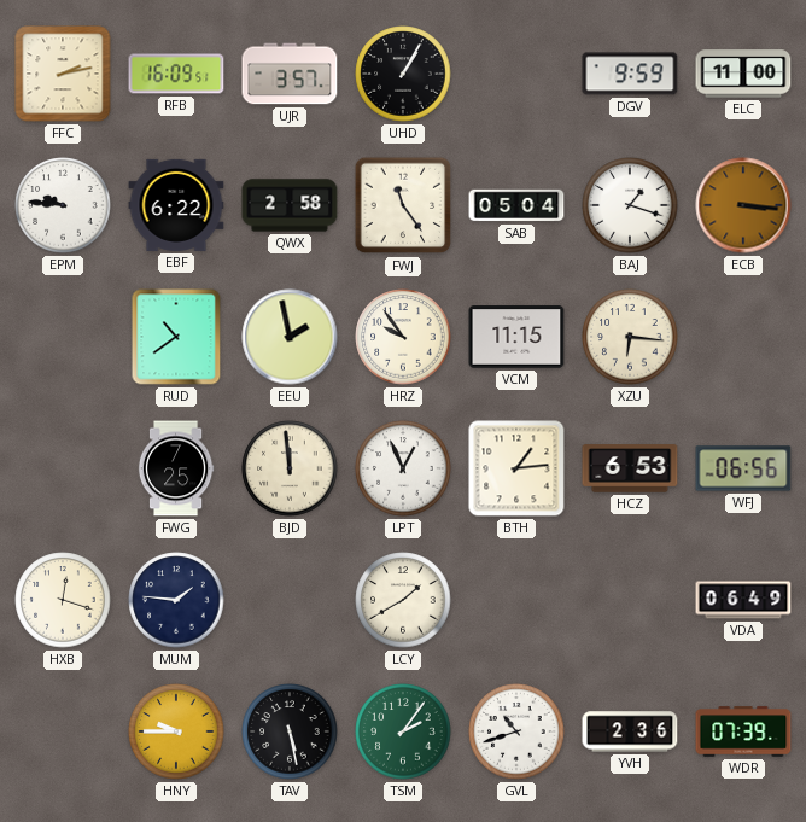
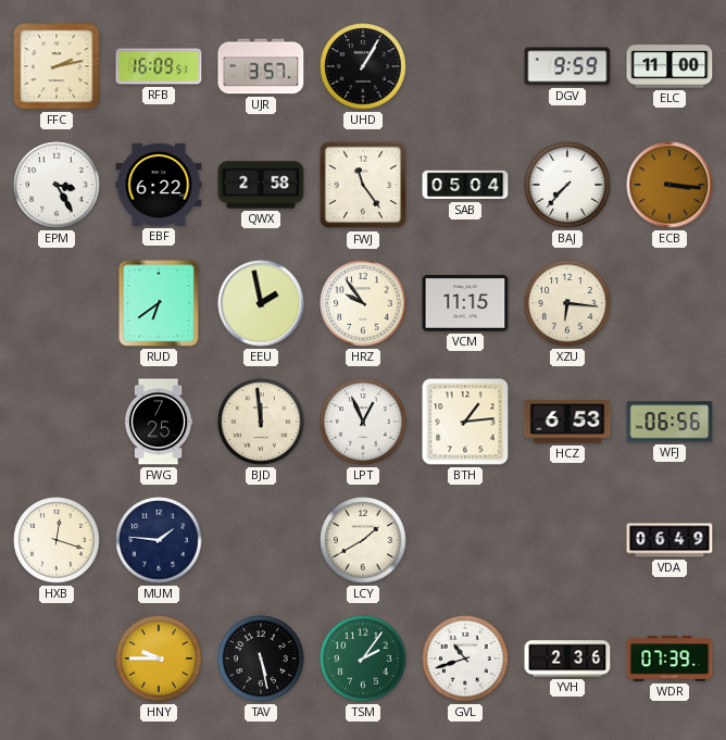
EPM: 9:46 -> 3:25 (57, 185)
BAJ: 1:18 -> 7:37 (567, 185)
RUD: 10:39 -> 6:39 (159, 303)
